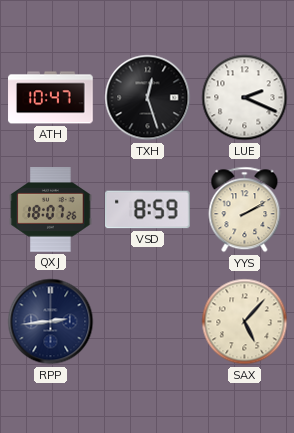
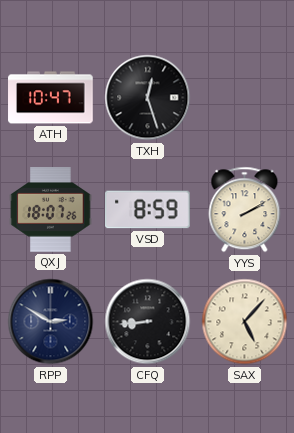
LUE: 2:19 -> none (245, 98)
RPP: 2:44 -> 2:50 (51, 322)
CFQ: none -> 8:44 (148, 322)
